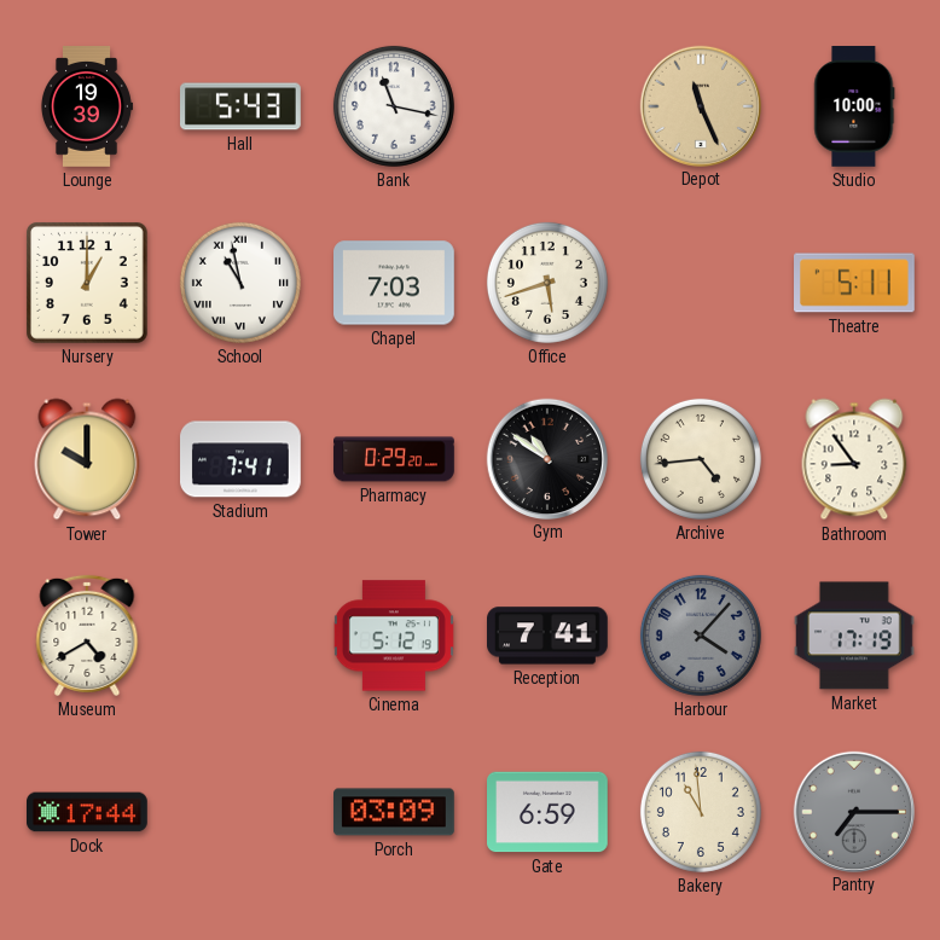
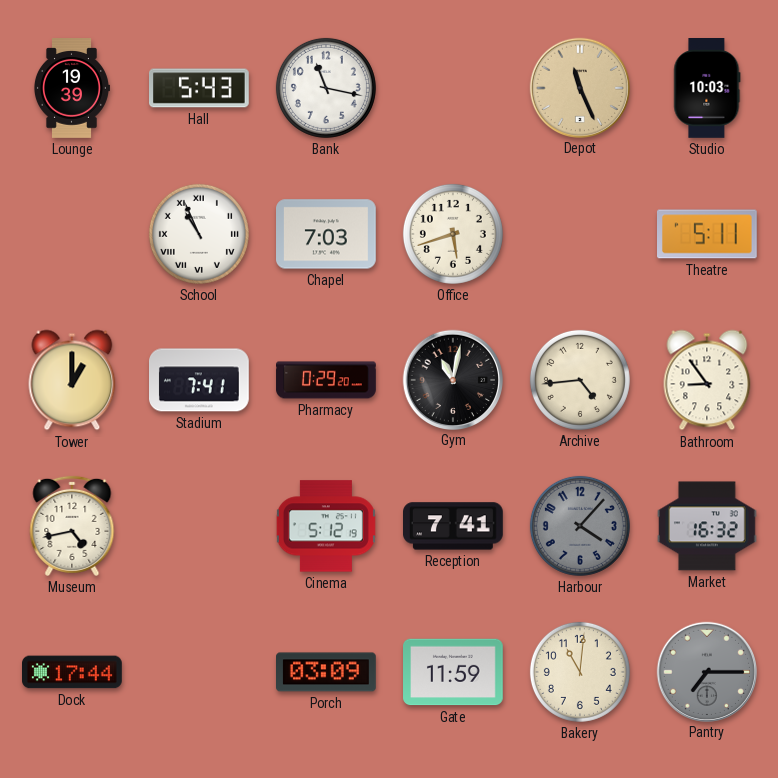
Studio: 10:00 -> 10:03 (707, 89)
Nursery: 1:00 -> none (87, 283)
School: 10:58 -> 10:56 (199, 234)
Tower: 10:00 -> 1:00 (72, 380)
Gym: 10:51 -> 11:02 (452, 379)
Museum: 4:40 -> 4:43 (72, 526)
Market: 17:19 -> 16:32 (708, 526)
Gate: 6:59 -> 11:59 (454, 672)
Bakery: 10:59 -> 11:01 (580, 672)
